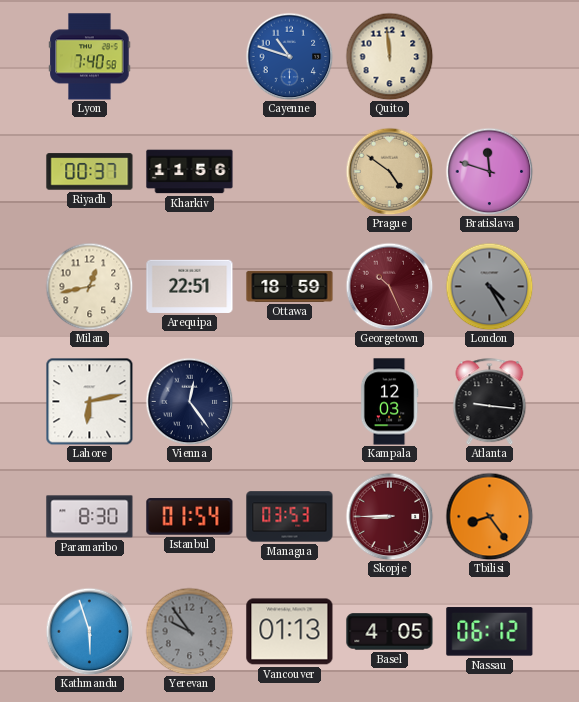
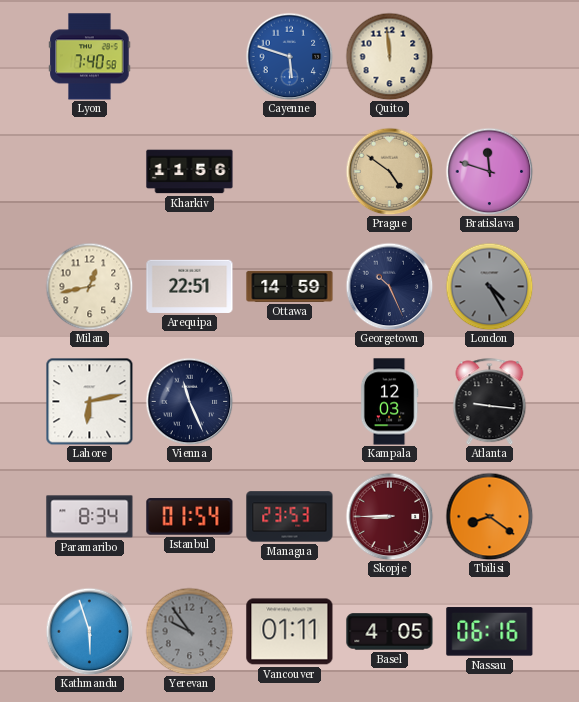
Cayenne: 10:48 -> 5:48 (289, 56)
Riyadh: 00:37 -> none (90, 172)
Ottawa: 18:59 -> 14:59 (290, 286)
Georgetown dial: burgundy -> navy (389, 286)
Vienna: 12:24 -> 11:26 (189, 401)
Paramaribo: 8:30 -> 8:34 (90, 517)
Managua: 03:53 -> 23:53 (290, 517)
Tbilisi: 8:24 -> 8:21 (489, 516)
Vancouver: 01:13 -> 01:11 (290, 632)
Nassau: 06:12 -> 06:16 (490, 632)
